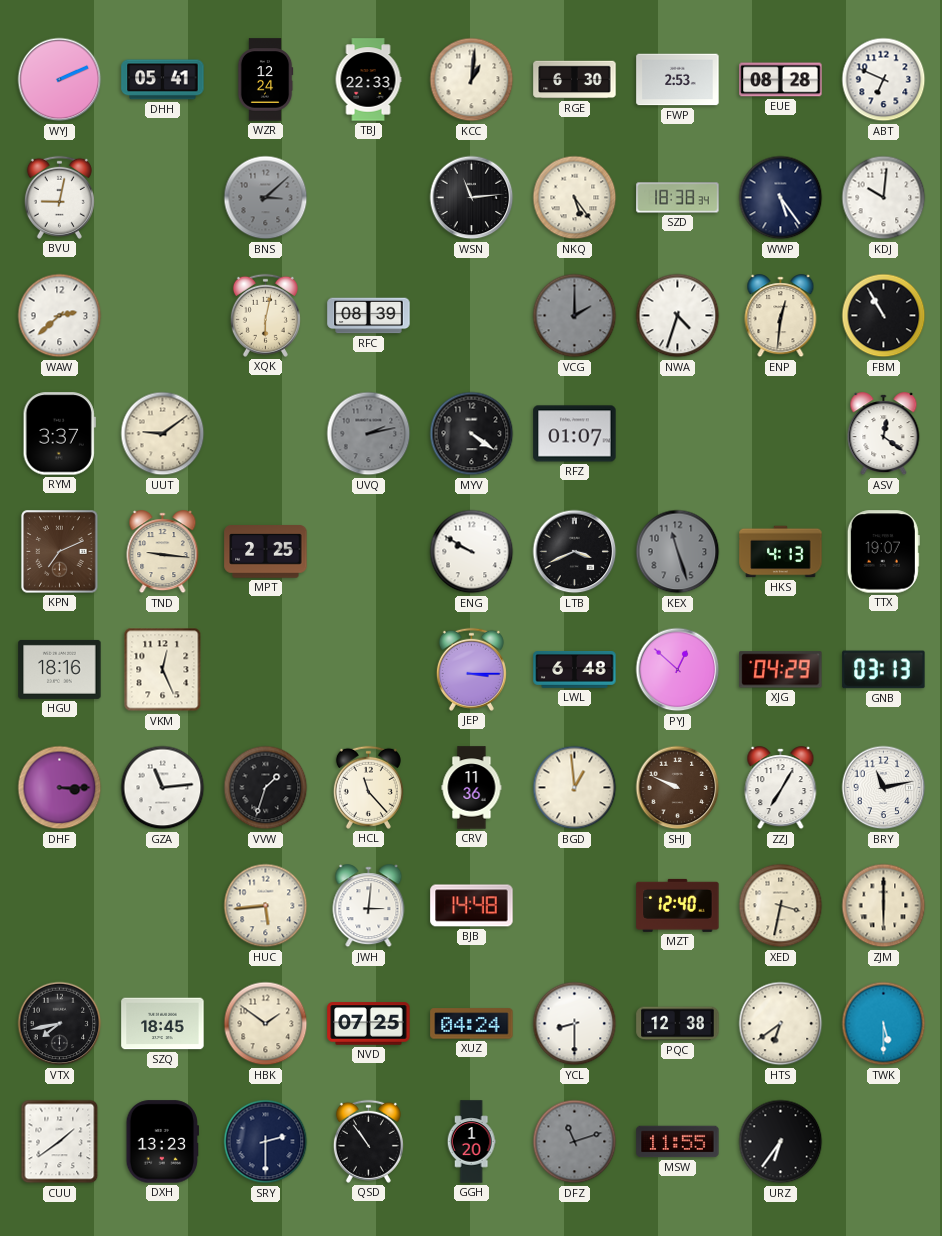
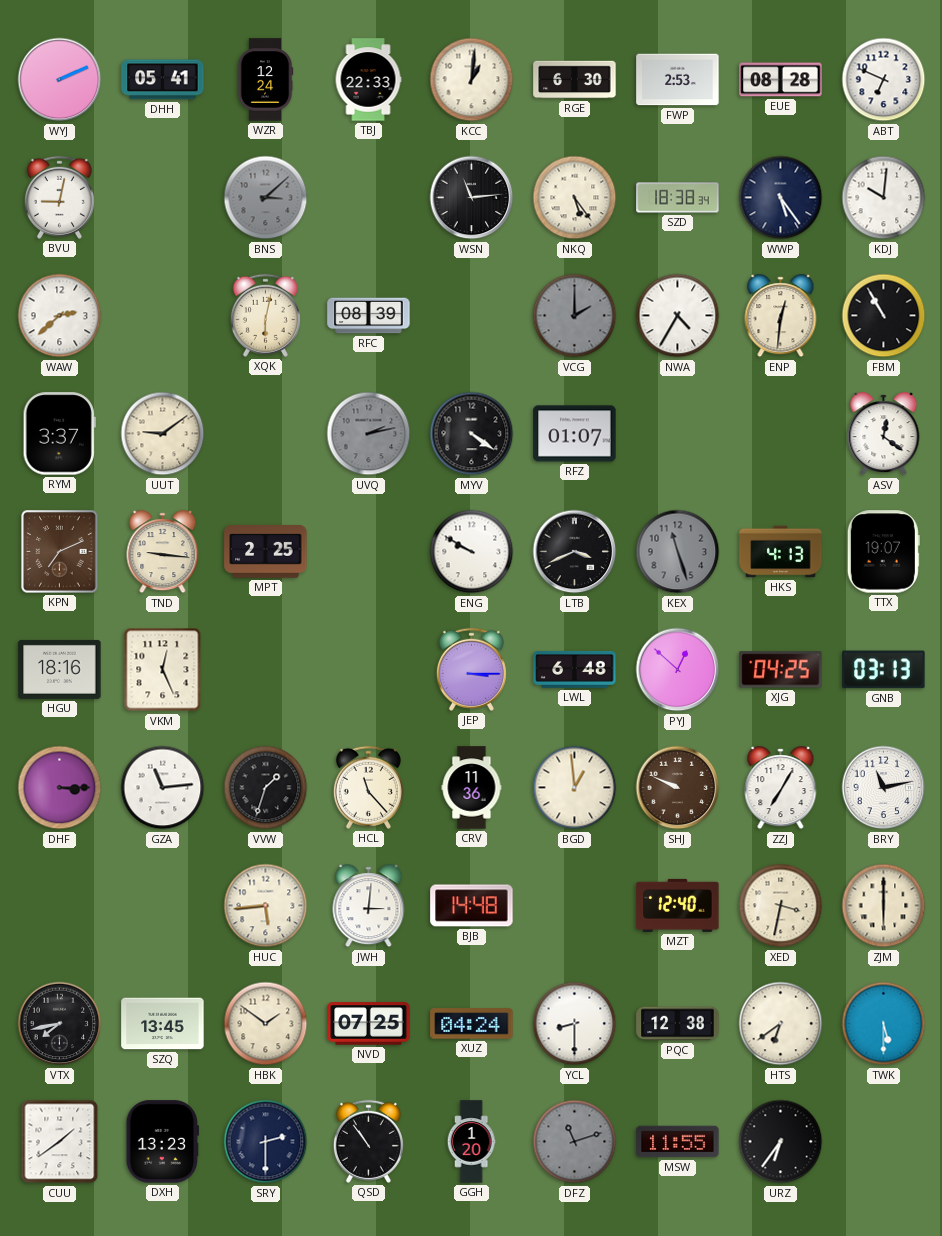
NWA: 4:33 -> 4:35 (678, 316)
XJG: 04:29 -> 04:25 (781, 670)
SZQ: 18:45 -> 13:45 (163, 1024)
